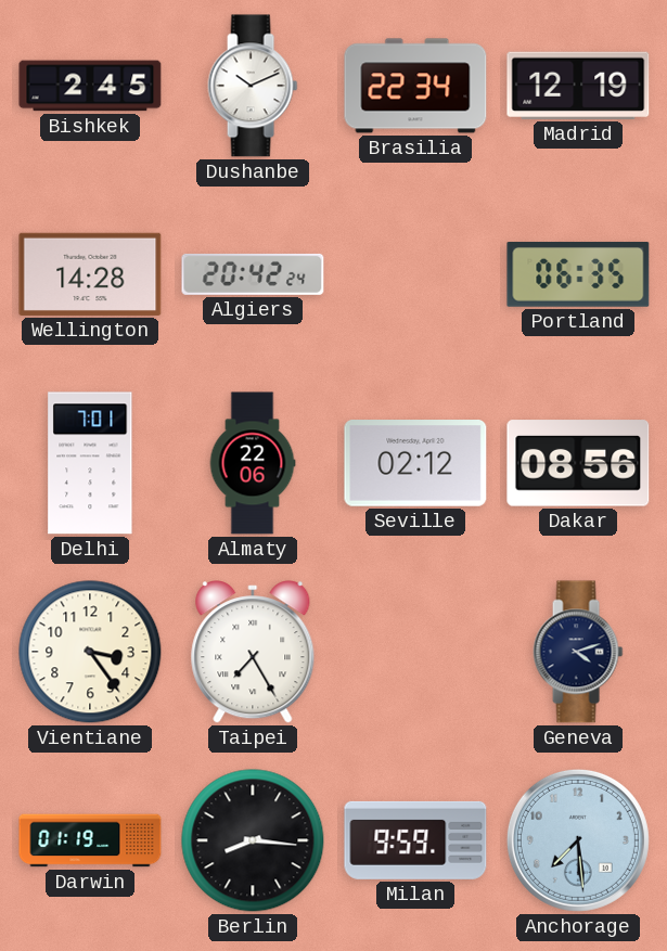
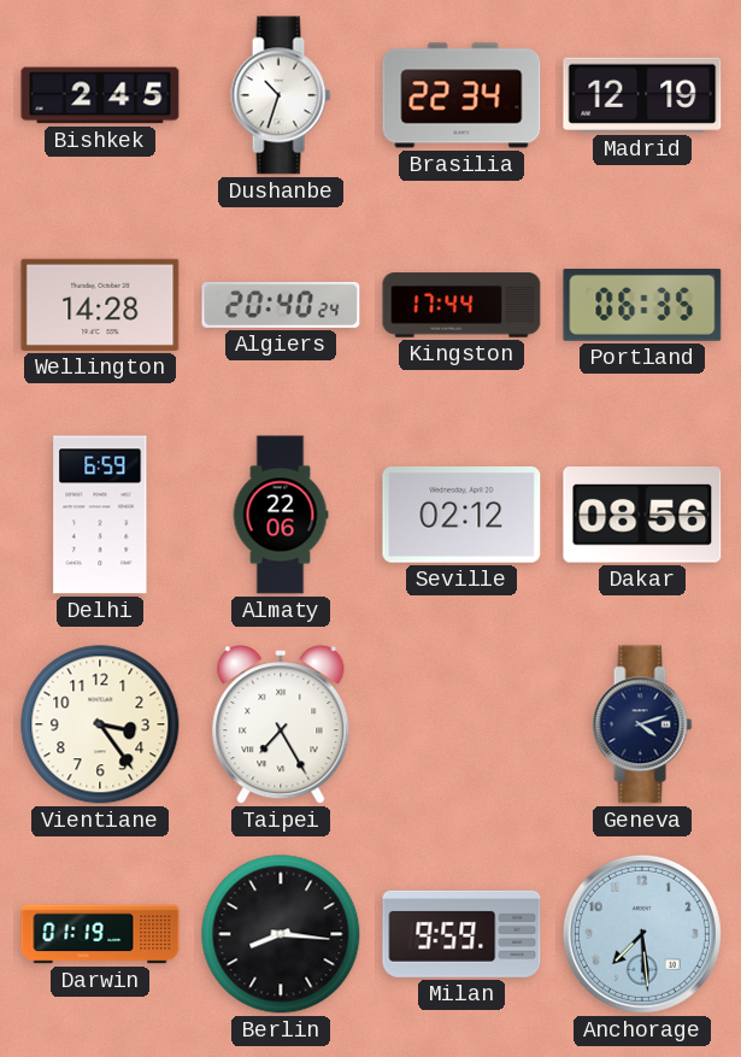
Dushanbe: 10:11 -> 10:33 (281, 95)
Algiers: 20:42 -> 20:40 (281, 305)
Kingston: none -> 17:44 (461, 305)
Delhi: 7:01 -> 6:59 (100, 515)
